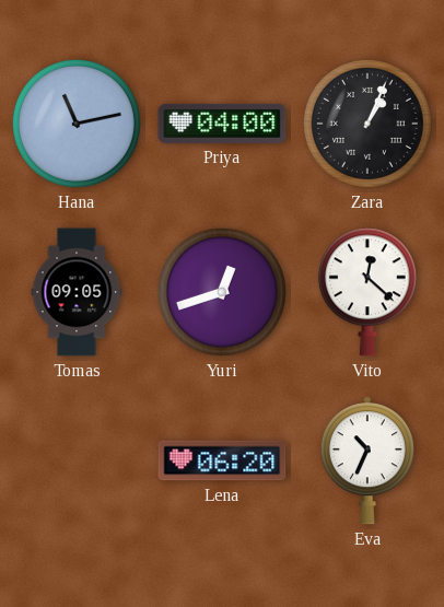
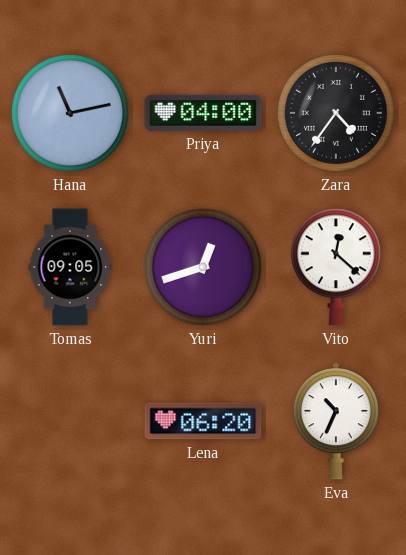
Zara: 1:04 -> 4:36 (336, 113)
